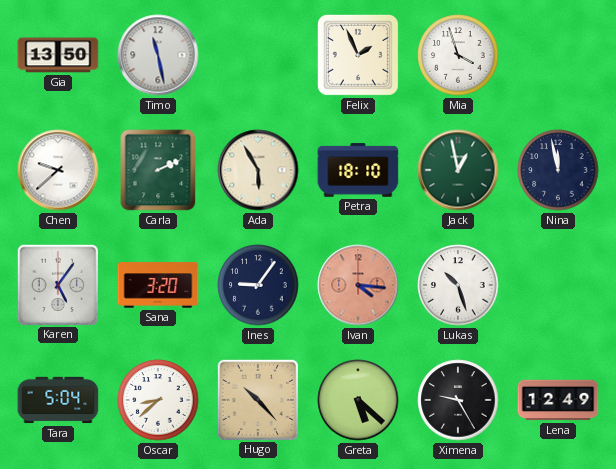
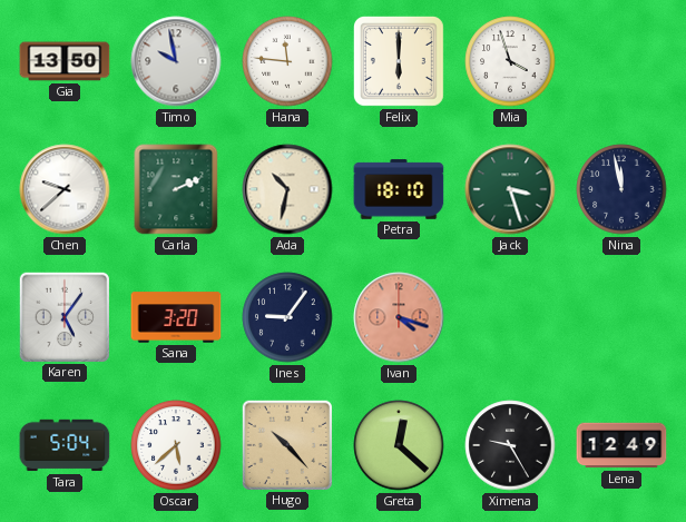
Timo: 11:28 -> 9:58 (176, 61)
Hana: none -> 11:46 (287, 61)
Felix: 1:56 -> 6:00 (399, 61)
Ada: 5:55 -> 10:32 (287, 189)
Jack: 12:58 -> 3:27 (510, 189)
Ivan: 4:16 -> 4:18 (399, 317)
Lukas: 10:27 -> none (458, 285)
Oscar: 8:38 -> 5:38 (176, 445)
Greta: 5:22 -> 12:22 (399, 445)
